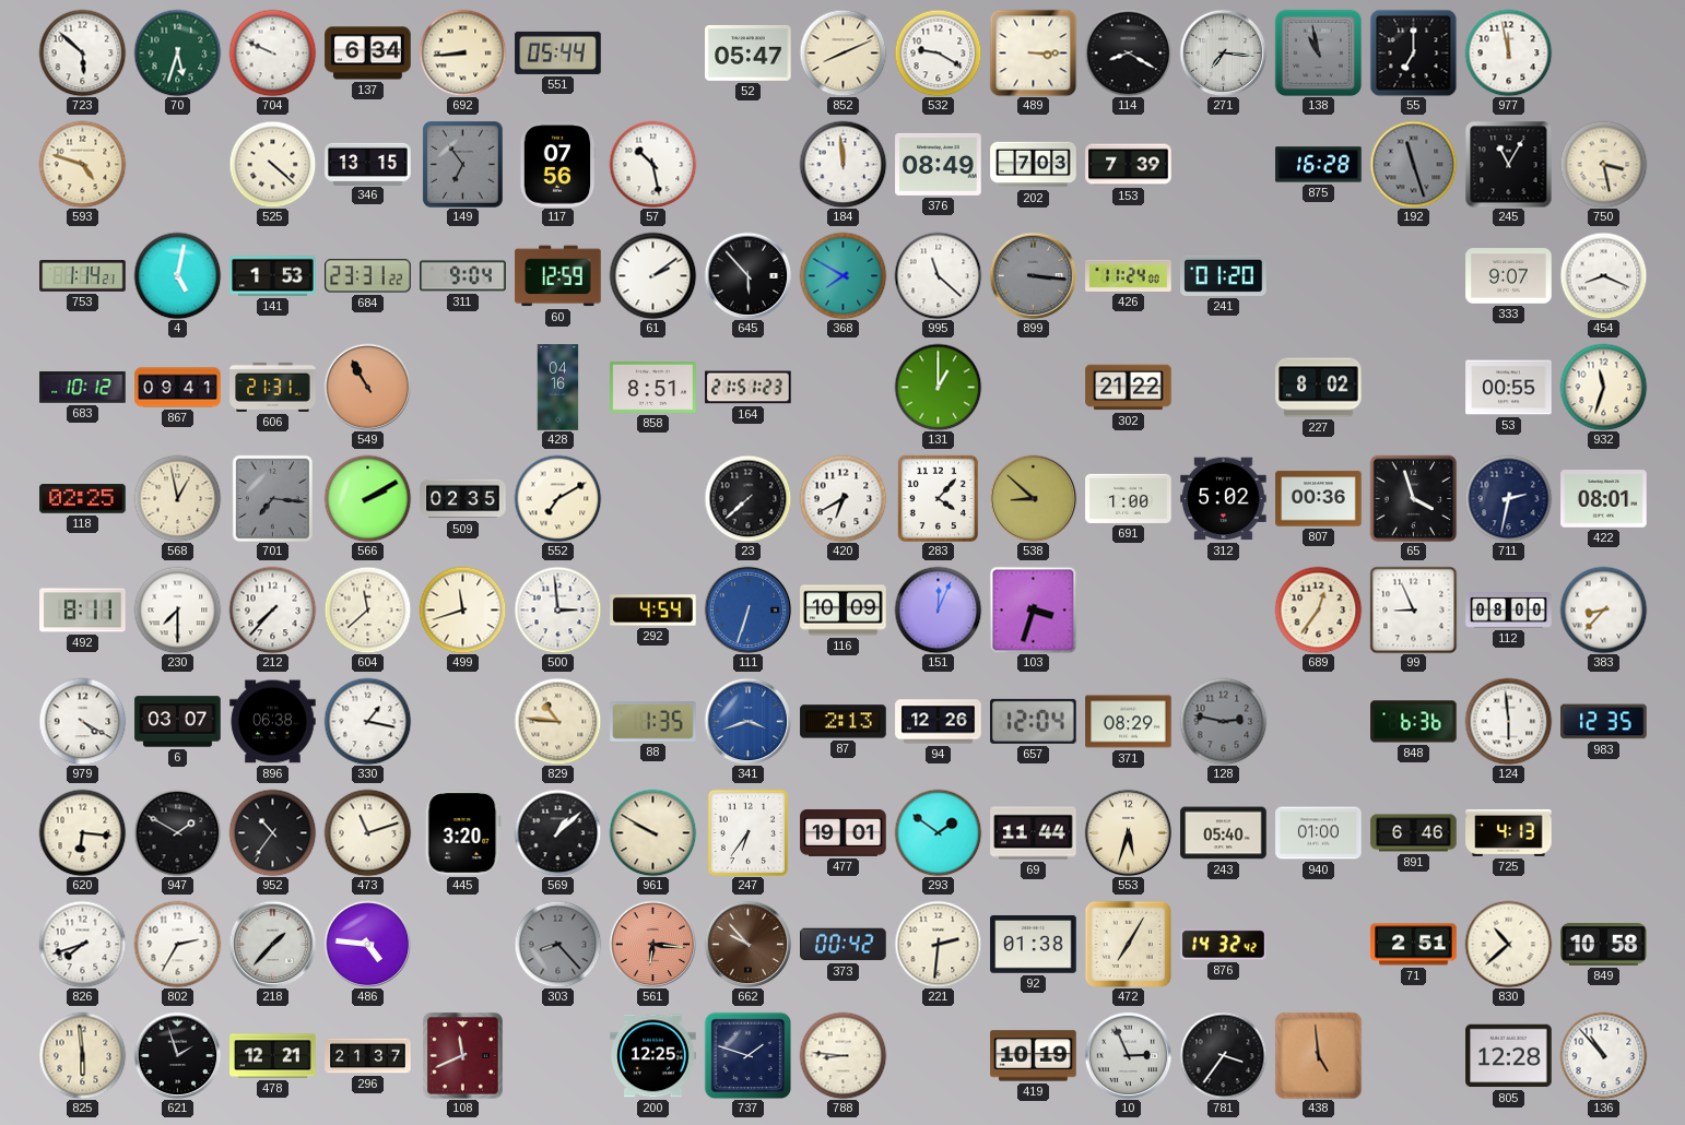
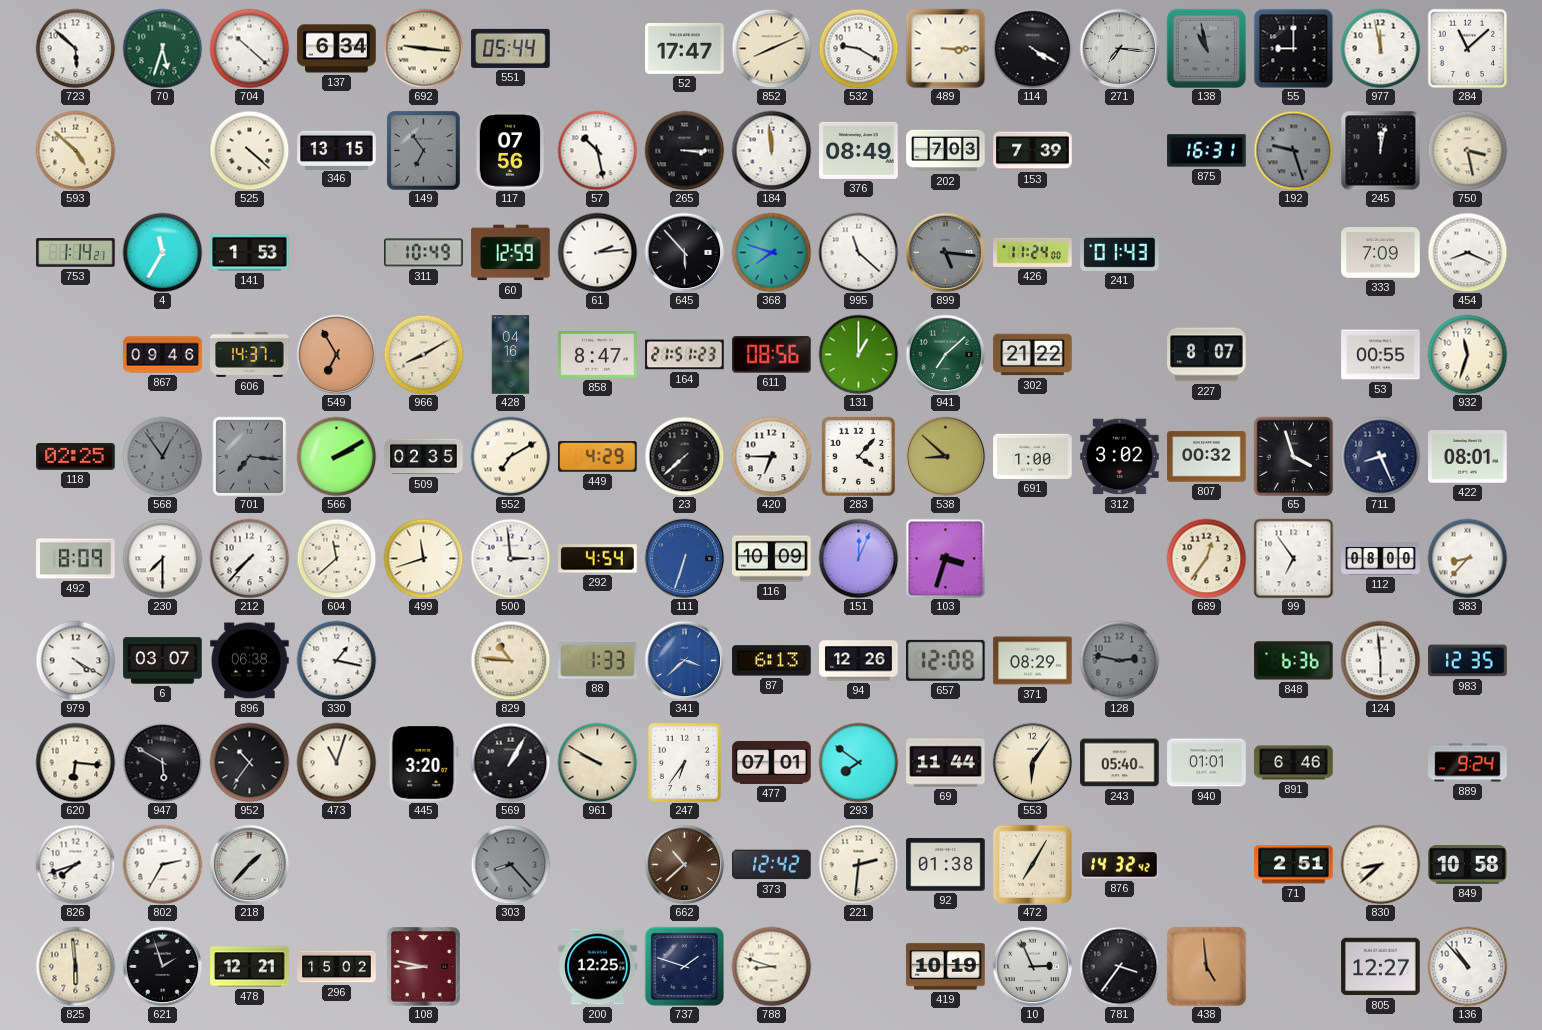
704: 9:49 -> 10:22 (249, 48)
692: 8:44 -> 9:16 (423, 48)
52: 05:47 -> 17:47 (685, 48)
114: 8:20 -> 4:20 (1032, 48)
55: 7:00 -> 9:00 (1293, 48)
284: none -> 11:08 (1467, 48)
593: 4:48 -> 4:52 (75, 150)
265: none -> 3:15 (684, 150)
875: 16:28 -> 16:31 (1207, 151)
192: 11:27 -> 9:27 (1293, 150)
245: 11:05 -> 12:02 (1380, 150)
4: 5:02 -> 11:35 (162, 252)
684: 23:31 -> none (368, 276)
311: 9:04 -> 10:49 (424, 253)
61: 2:09 -> 2:14 (597, 252)
368: 7:50 -> 7:48 (771, 252)
899: 3:16 -> 5:16 (945, 252)
241: 01:20 -> 01:43 (1120, 252)
333: 9:07 -> 7:09 (1381, 253)
683: 10:12 -> none (83, 388)
867: 09:41 -> 09:46 (163, 355)
606: 21:31 -> 14:37 (250, 354)
549: 10:55 -> 6:55 (336, 354)
966: none -> 8:10 (423, 354)
858: 8:51 -> 8:47 (598, 355)
611: none -> 08:56 (772, 355)
941: none -> 7:08 (945, 354)
227: 8:02 -> 8:07 (1207, 355)
568: 12:58 -> 12:54 (162, 456)
568 dial: cream -> grey (162, 456)
449: none -> 4:29 (598, 457)
420: 6:40 -> 6:45 (771, 456)
312: 5:02 -> 3:02 (1120, 457)
807: 00:36 -> 00:32 (1207, 457)
711: 2:32 -> 8:26 (1380, 456)
492: 8:11 -> 8:09 (76, 559)
99: 8:56 -> 6:54 (1293, 558)
88: 1:35 -> 1:33 (598, 661)
341: 3:42 -> 3:38 (684, 660)
87: 2:13 -> 6:13 (772, 661)
657: 12:04 -> 12:08 (946, 660)
947: 1:50 -> 5:50 (162, 762)
473: 11:12 -> 11:03 (336, 762)
569: 1:08 -> 1:05 (510, 762)
477: 19:01 -> 07:01 (772, 762)
293: 1:51 -> 7:51 (858, 762)
553: 5:33 -> 6:06 (1032, 762)
940: 01:00 -> 01:01 (1207, 763)
725: 4:13 -> none (1509, 832)
889: none -> 9:24 (1468, 763)
486: 4:46 -> none (367, 944)
561: 6:16 -> none (652, 944)
662: 9:53 -> 10:38 (684, 864)
373: 00:42 -> 12:42 (772, 865)
830: 10:38 -> 8:38 (1380, 864)
296: 21:37 -> 15:02 (337, 967)
108: 11:41 -> 8:47 (424, 967)
788: 8:46 -> 8:48 (771, 966)
805: 12:28 -> 12:27 (1381, 967)
